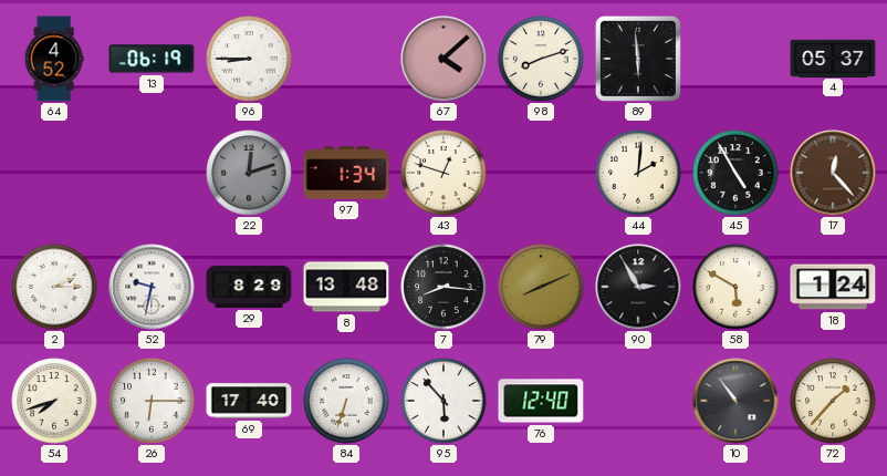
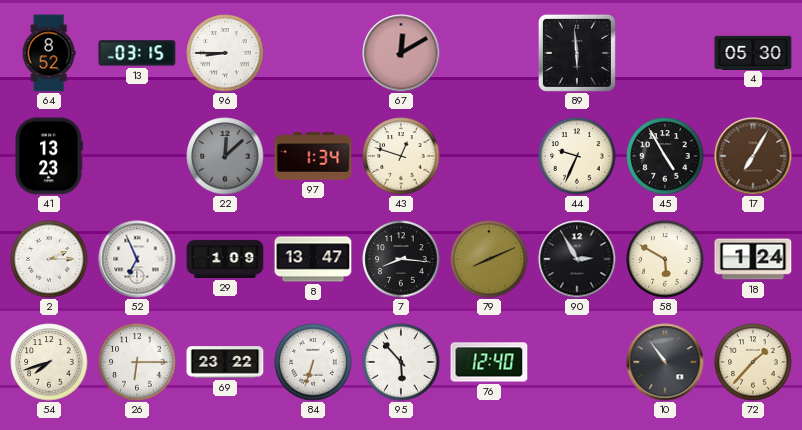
64: 4:52 -> 8:52 (49, 53)
13: 06:19 -> 03:15 (137, 53)
67: 4:08 -> 12:10 (401, 53)
98: 8:12 -> none (541, 59)
4: 05:37 -> 05:30 (753, 52)
41: none -> 13:23 (49, 156)
22: 12:12 -> 12:08 (225, 156)
44: 2:01 -> 9:34 (577, 156)
17: 12:23 -> 7:05 (753, 156)
52: 9:32 -> 6:56 (137, 259)
29: 8:29 -> 1:09 (225, 259)
8: 13:48 -> 13:47 (313, 259)
69: 17:40 -> 23:22 (225, 362)
